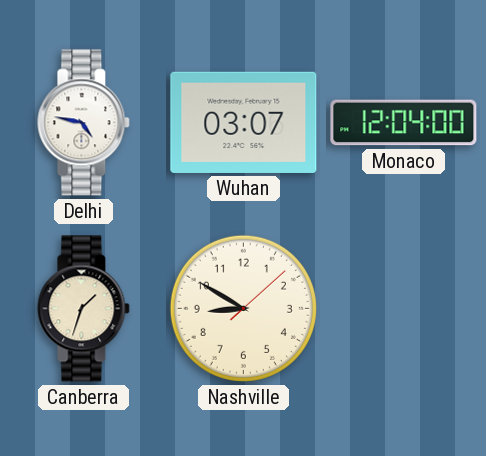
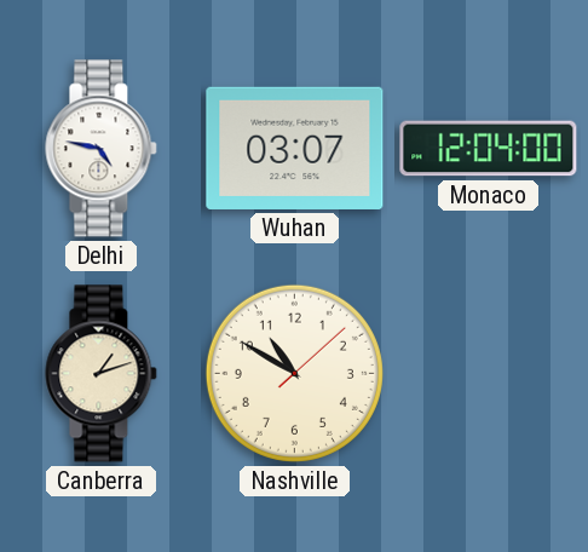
Canberra: 1:33 -> 1:12 (102, 374)
Nashville: 8:50 -> 10:50 (294, 373)
